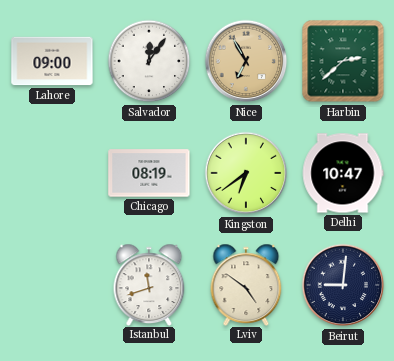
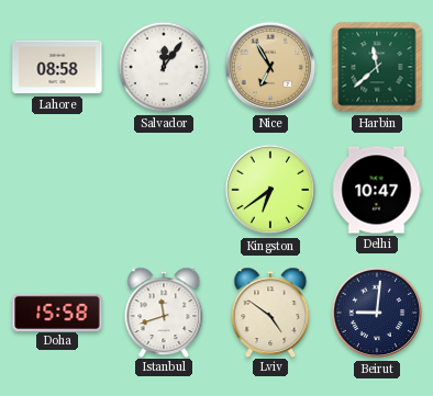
Lahore: 09:00 -> 08:58 (57, 67)
Harbin: 2:38 -> 11:38 (377, 67)
Chicago: 08:19 -> none (149, 173)
Doha: none -> 15:58 (57, 312)
